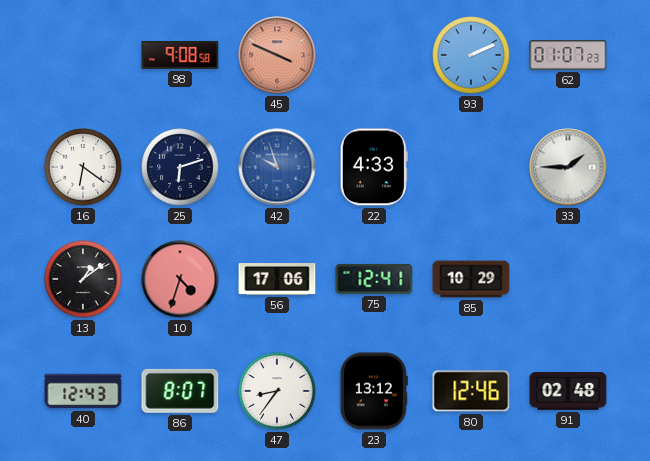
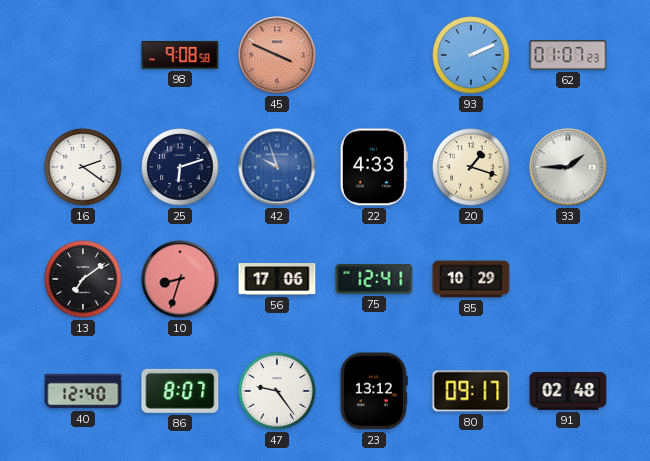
16: 6:21 -> 2:21 (83, 167)
20: none -> 1:18 (471, 167)
13: 1:09 -> 7:09 (83, 279)
10: 4:33 -> 8:33 (180, 279)
40: 12:43 -> 12:40 (83, 391)
47: 8:36 -> 9:24 (277, 391)
80: 12:46 -> 09:17 (471, 391)
